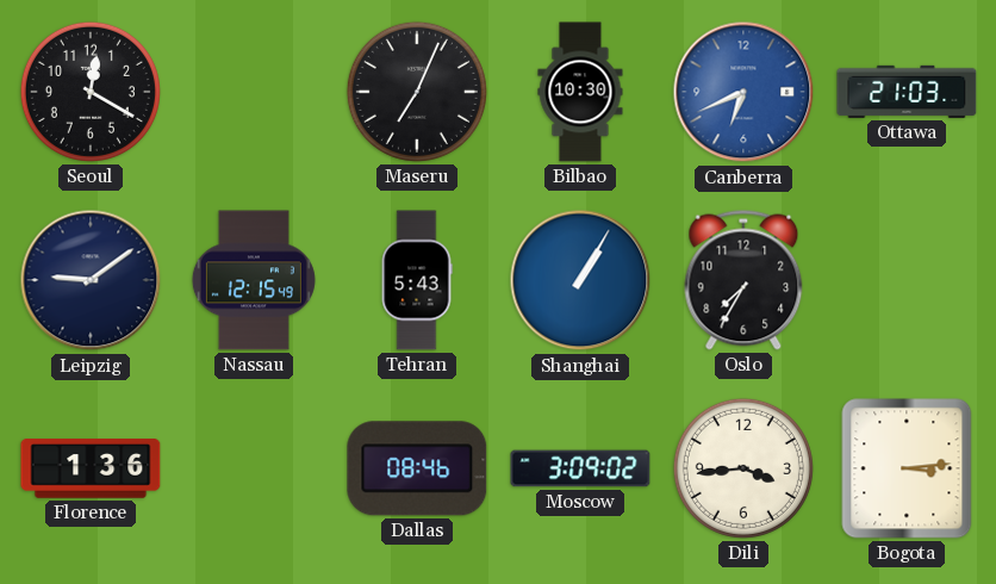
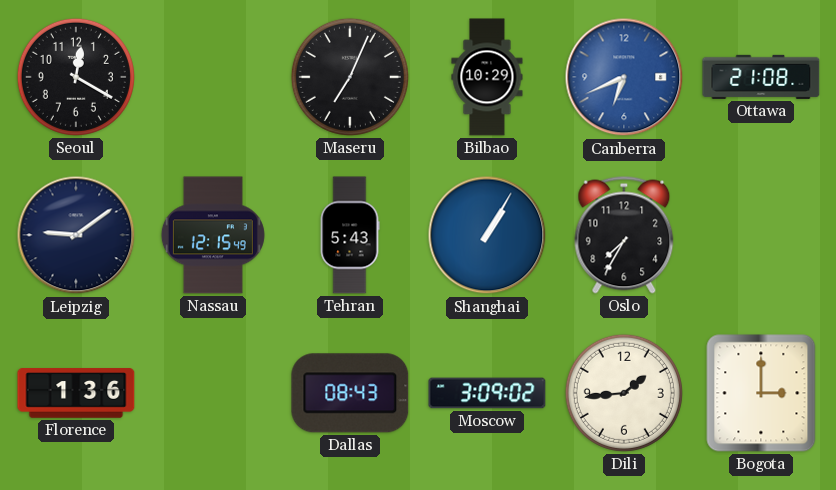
Bilbao: 10:30 -> 10:29 (487, 77)
Ottawa: 21:03 -> 21:08 (761, 77)
Dallas: 08:46 -> 08:43 (350, 393)
Dili: 3:44 -> 1:44 (624, 393)
Bogota: 3:14 -> 3:00 (761, 393)
